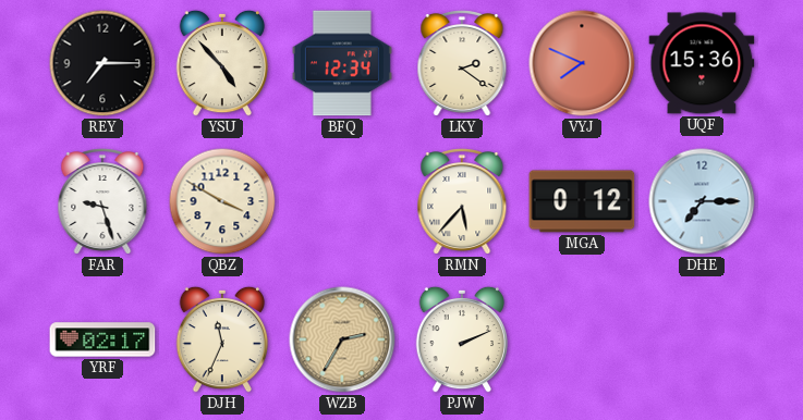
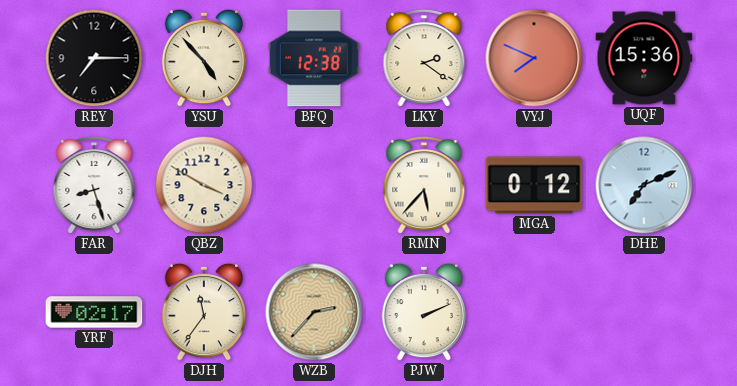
BFQ: 12:34 -> 12:38 (314, 58)
FAR: 9:27 -> 8:27 (94, 186)
DHE: 7:15 -> 7:11 (644, 185)
DJH: 11:34 -> 11:36 (204, 312)
WZB: 2:35 -> 2:37 (314, 312)
